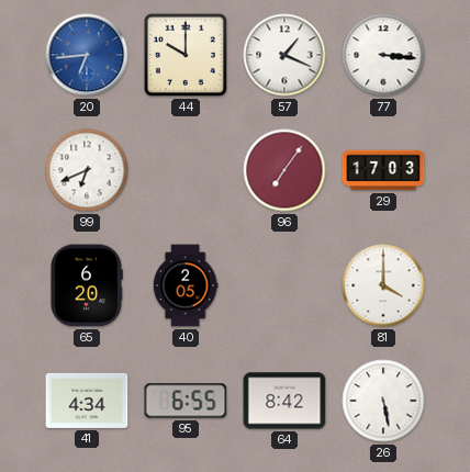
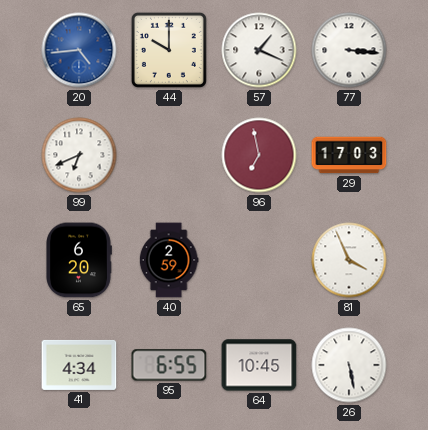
20: 6:44 -> 4:44 (79, 50)
96: 7:06 -> 6:58 (259, 155)
40: 2:05 -> 2:59 (169, 260)
81: 4:00 -> 3:56 (349, 260)
64: 8:42 -> 10:45 (259, 365)
